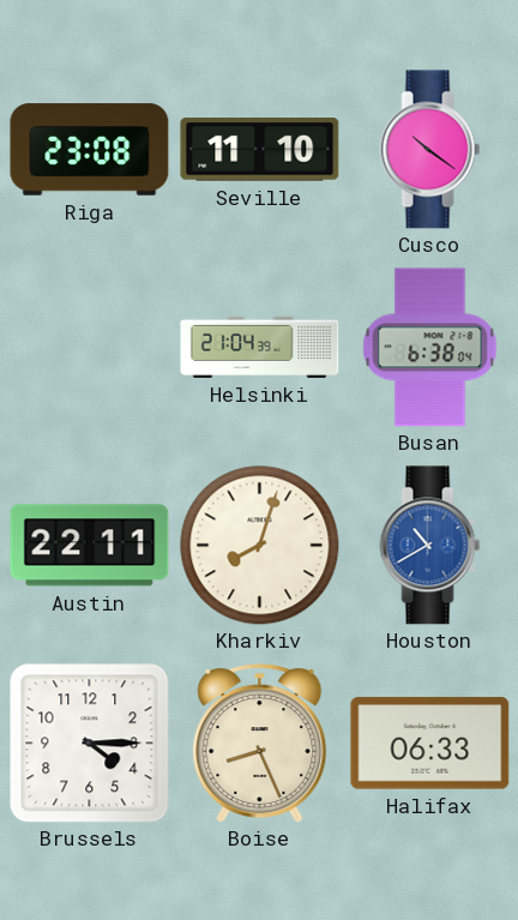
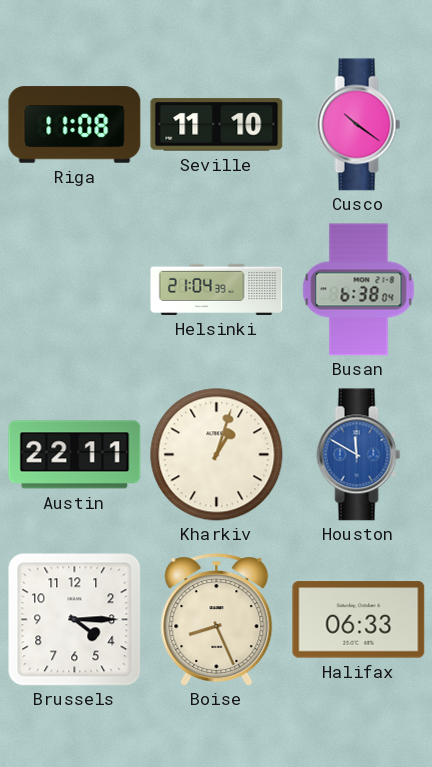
Riga: 23:08 -> 11:08 (75, 125)
Kharkiv: 8:03 -> 1:03 (217, 455)
Houston: 10:40 -> 11:50 (359, 455)
